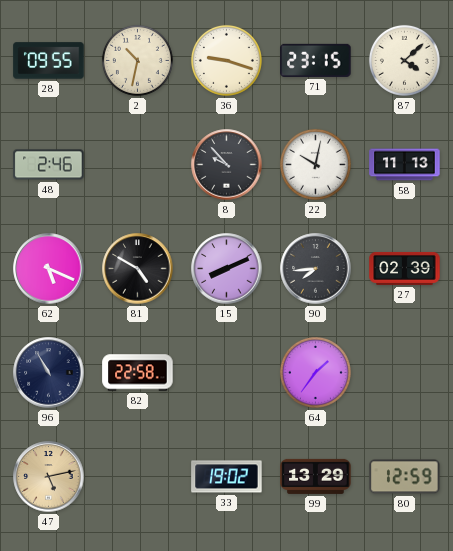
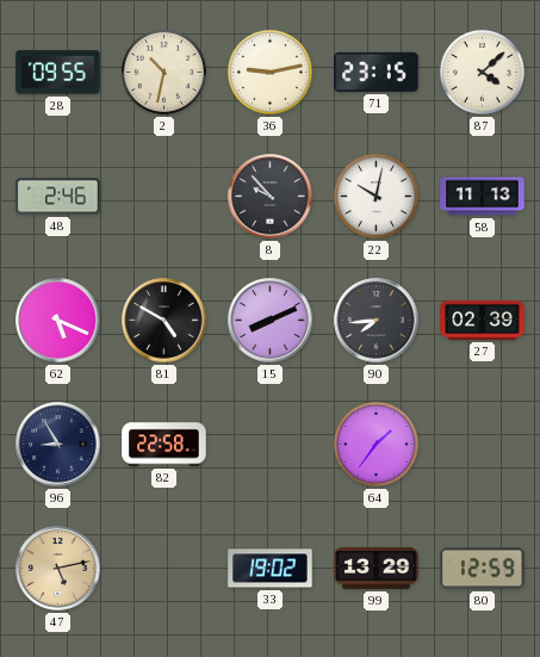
36: 9:18 -> 9:13 (269, 72)
96: 10:55 -> 8:55 (58, 445)
